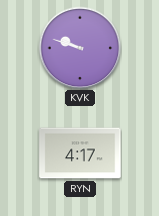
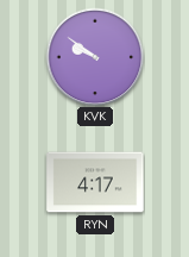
KVK: 9:48 -> 9:51 (95, 57)
